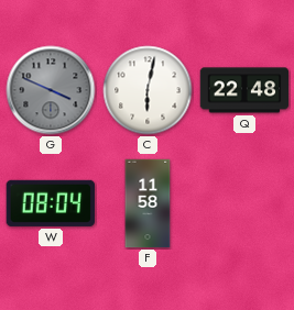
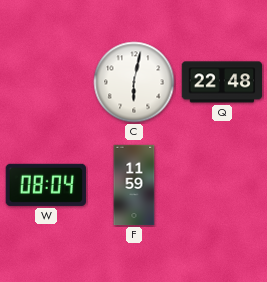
G: 3:49 -> none (51, 90)
F: 11:58 -> 11:59 (134, 185)
